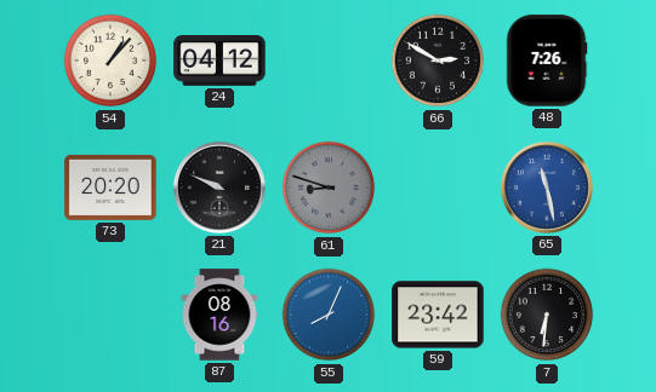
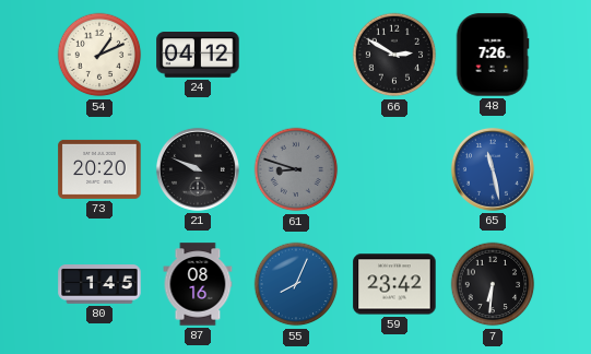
54: 1:07 -> 1:11 (99, 55)
80: none -> 1:45 (99, 284)
